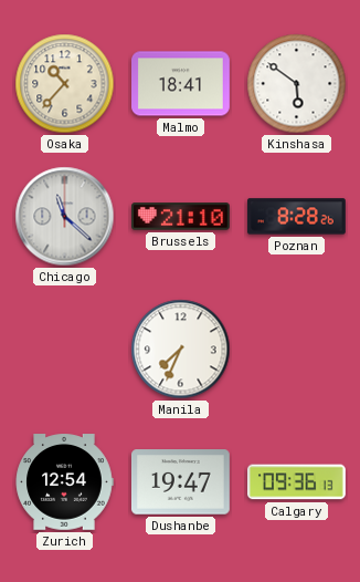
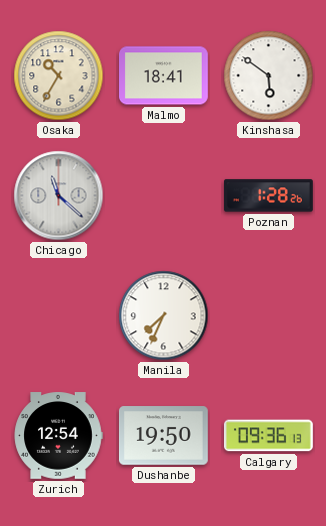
Osaka: 10:37 -> 10:35 (59, 76)
Brussels: 21:10 -> none (181, 217)
Poznan: 8:28 -> 1:28 (269, 196)
Dushanbe: 19:47 -> 19:50 (164, 436)
